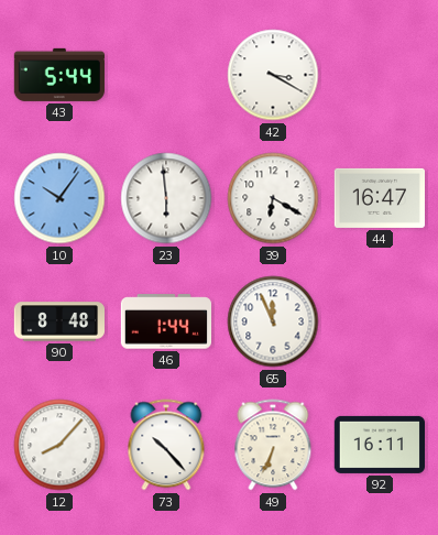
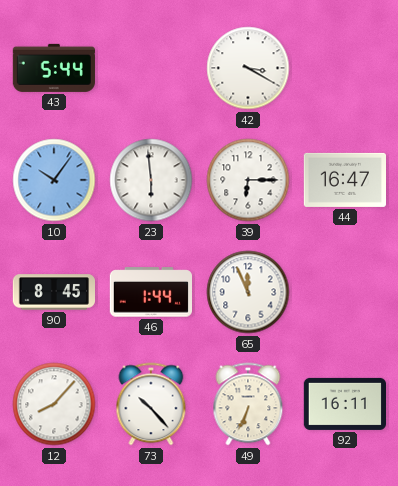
39: 6:20 -> 6:15 (248, 180)
90: 8:48 -> 8:45 (53, 292)
